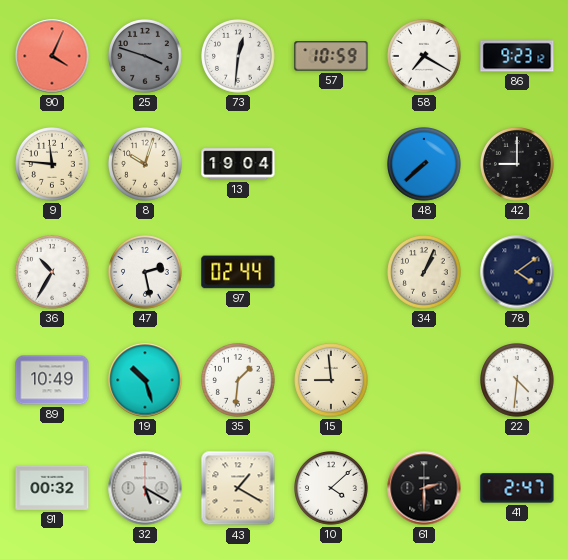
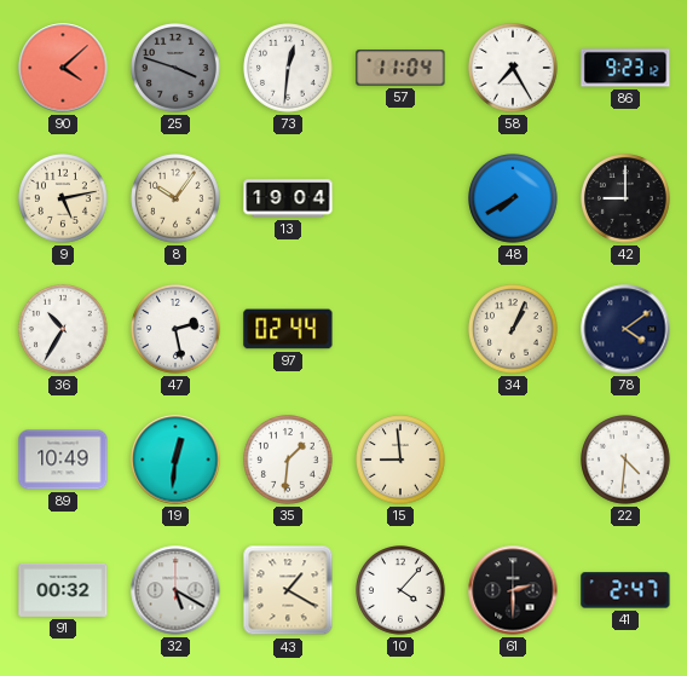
90: 4:04 -> 4:08 (63, 68)
57: 10:59 -> 11:04 (400, 68)
58: 7:20 -> 7:25 (514, 69)
9: 11:46 -> 5:13 (64, 200)
8: 10:03 -> 10:06 (177, 200)
48: 7:38 -> 7:40 (514, 200)
19: 10:27 -> 12:31 (175, 460)
10: 4:08 -> 4:07 (402, 591)
